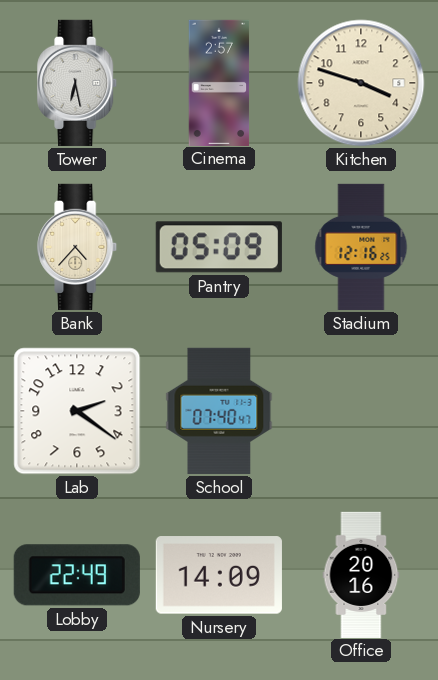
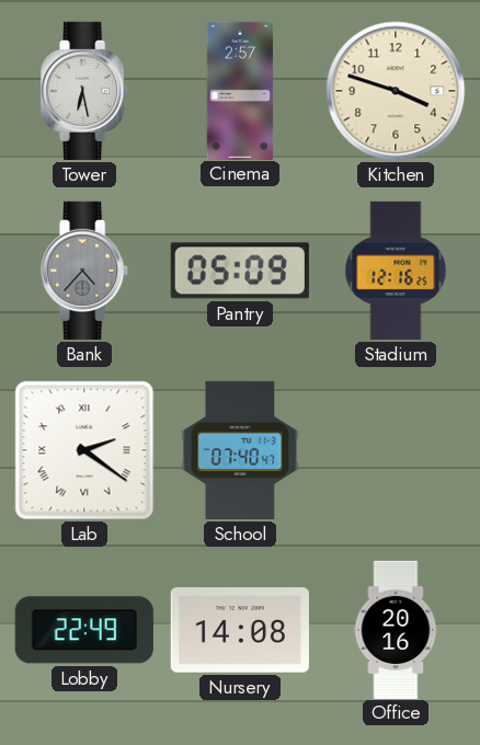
Bank dial: cream -> grey (85, 271)
Lab numerals: Arabic -> Roman (84, 450)
Nursery: 14:09 -> 14:08 (240, 630)
